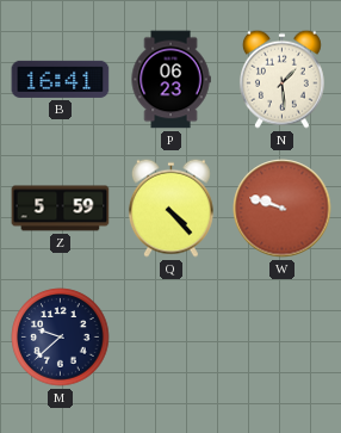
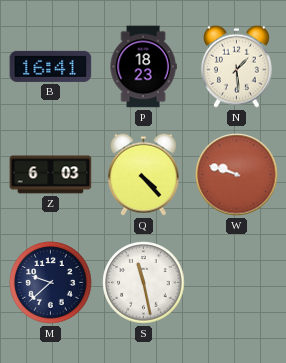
P: 06:23 -> 18:23 (143, 67)
Z: 5:59 -> 6:03 (51, 175)
S: none -> 11:28 (144, 283)
